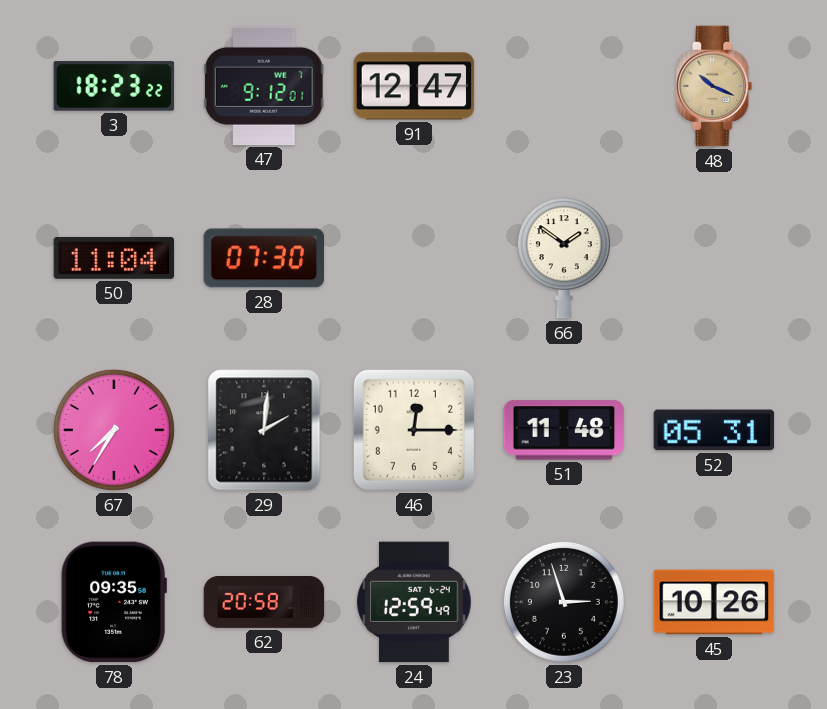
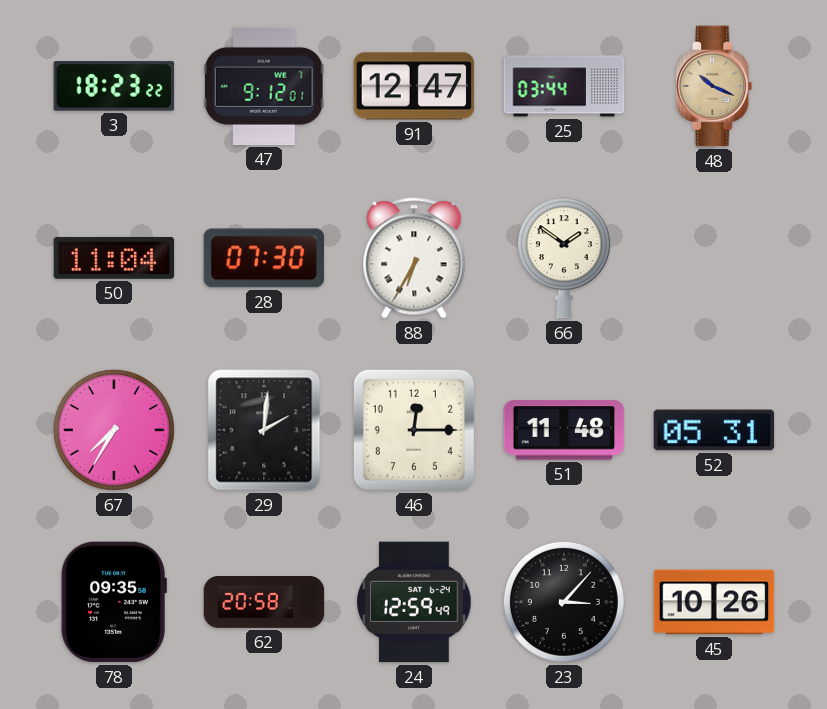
25: none -> 03:44 (564, 86)
88: none -> 6:35 (414, 258)
23: 2:57 -> 3:07 (564, 602)
